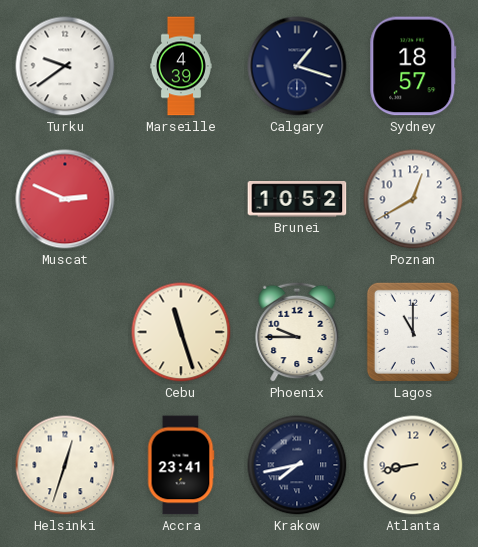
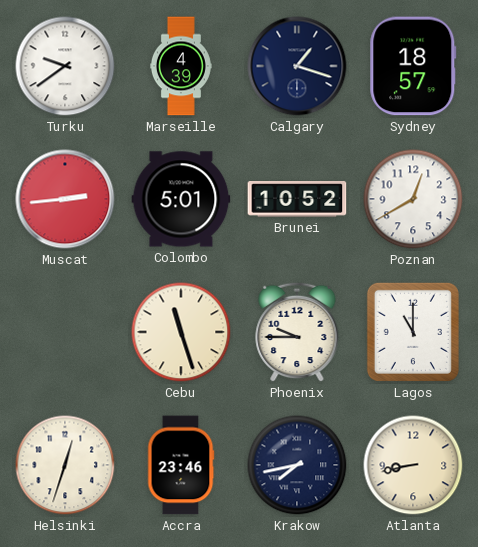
Muscat: 2:49 -> 2:44 (65, 199)
Colombo: none -> 5:01 (181, 199)
Accra: 23:41 -> 23:46 (181, 465)
